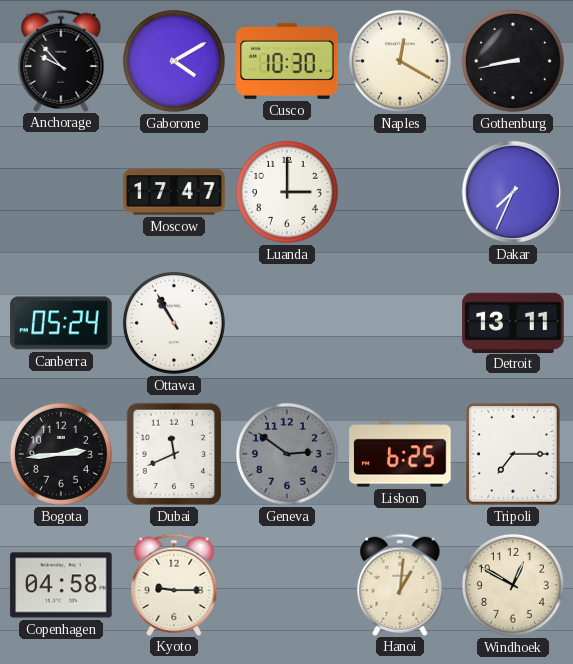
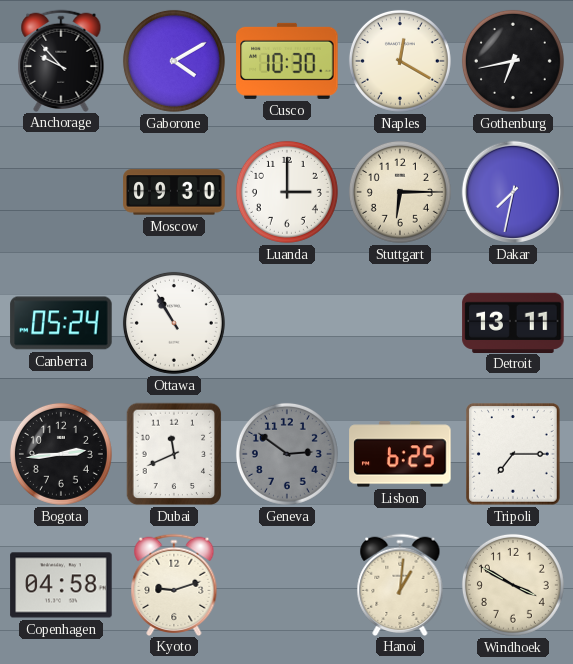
Gothenburg: 8:43 -> 6:43 (513, 61)
Moscow: 17:47 -> 09:30 (174, 192)
Stuttgart: none -> 6:15 (400, 192)
Dakar: 7:34 -> 7:32 (513, 192)
Kyoto: 9:15 -> 9:12 (174, 584)
Windhoek: 12:50 -> 3:50 (513, 585)
